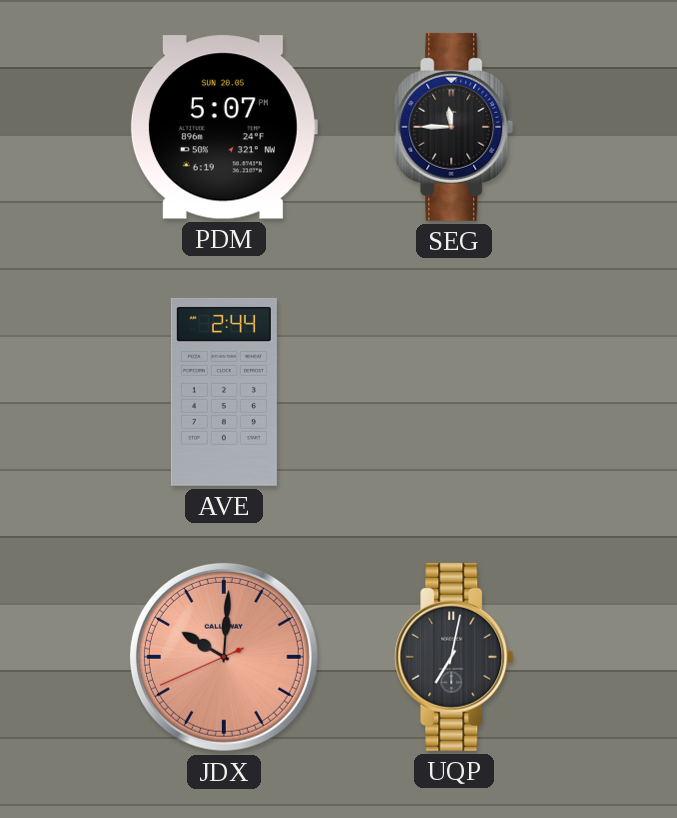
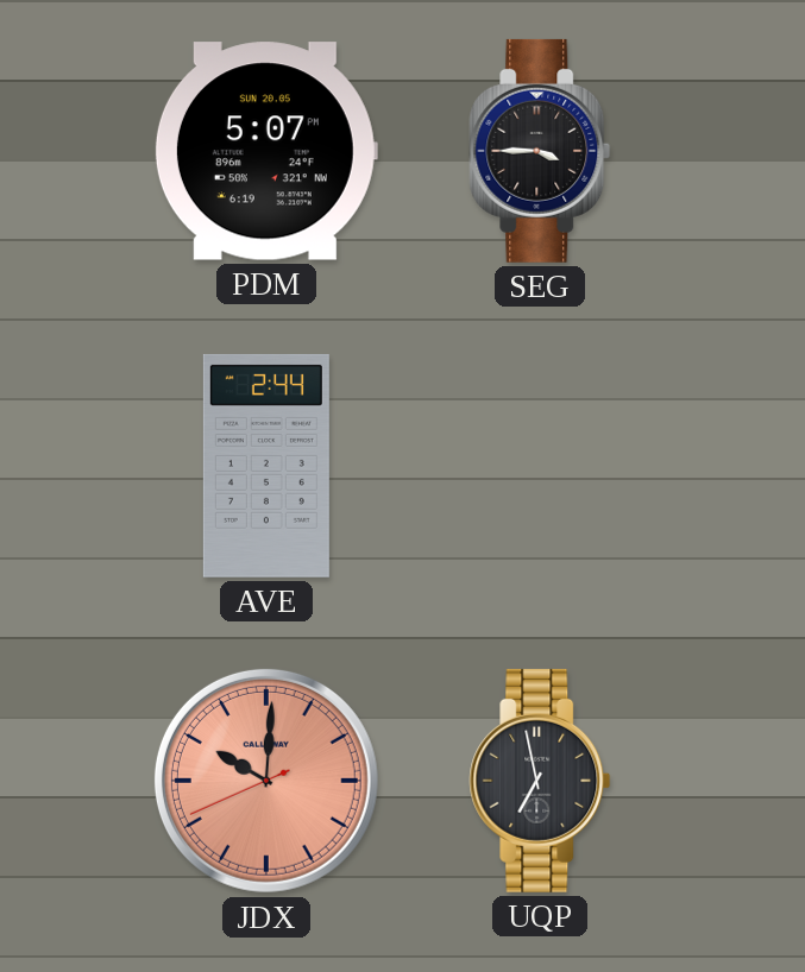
SEG: 11:45 -> 3:45 (540, 151)
UQP: 7:02 -> 6:58 (540, 781)
